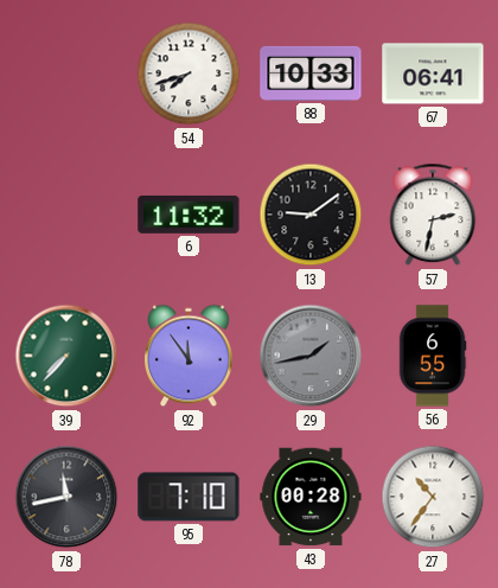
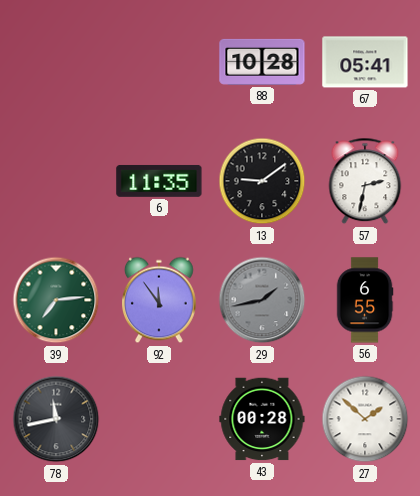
54: 7:42 -> none (189, 73)
88: 10:33 -> 10:28 (262, 62)
67: 06:41 -> 05:41 (365, 62)
6: 11:32 -> 11:35 (159, 181)
39: 7:37 -> 7:14 (56, 300)
95: 7:10 -> none (189, 497)
27: 10:36 -> 1:52 (365, 419)
